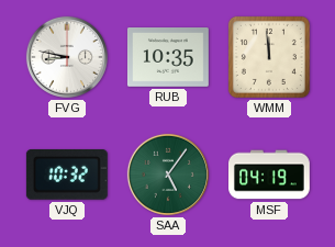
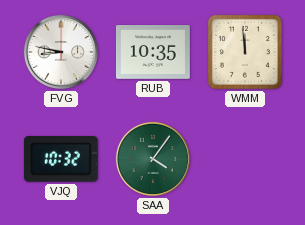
SAA: 5:06 -> 4:06 (153, 159)
MSF: 04:19 -> none (270, 175)
